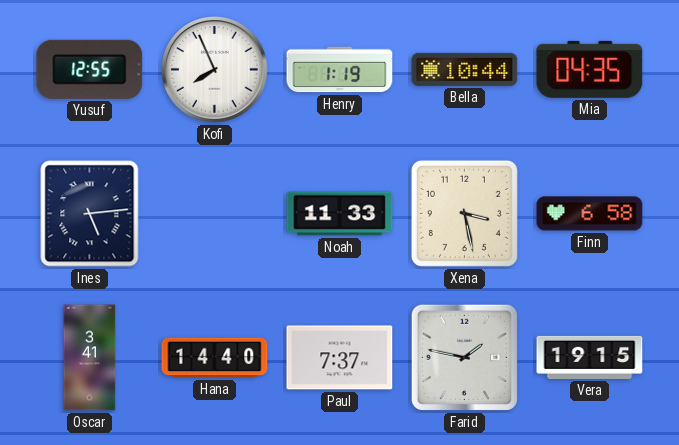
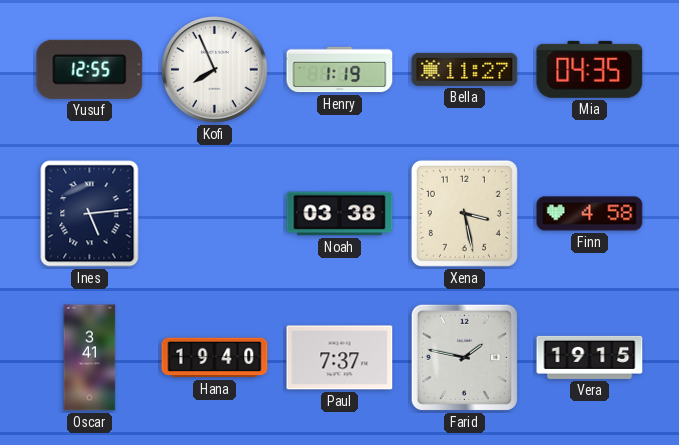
Bella: 10:44 -> 11:27 (465, 69)
Noah: 11:33 -> 03:38 (340, 214)
Finn: 6:58 -> 4:58 (590, 214)
Hana: 14:40 -> 19:40 (215, 358)
